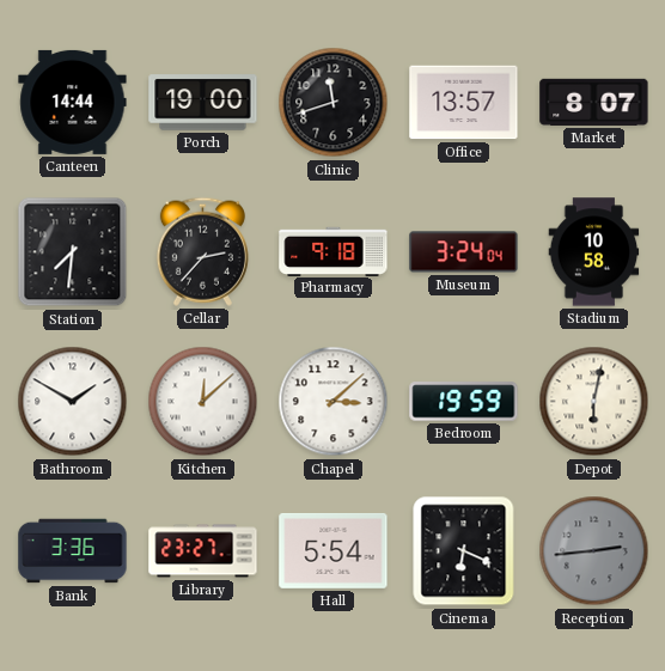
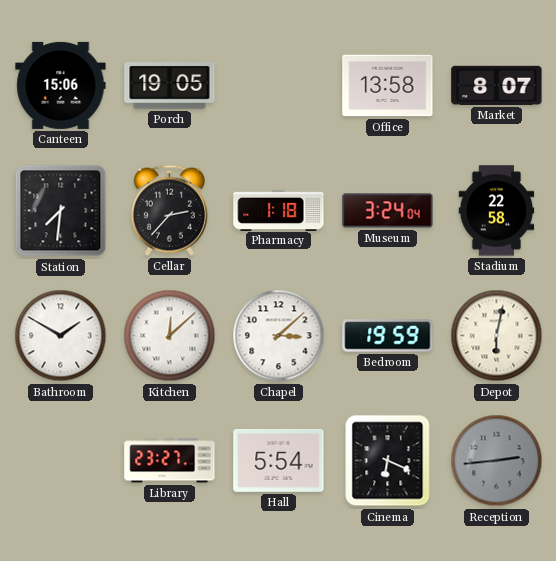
Canteen: 14:44 -> 15:06 (61, 85)
Porch: 19:00 -> 19:05 (170, 86)
Clinic: 11:42 -> none (334, 103)
Office: 13:57 -> 13:58 (388, 86)
Pharmacy: 9:18 -> 1:18 (279, 210)
Stadium: 10:58 -> 22:58 (497, 211)
Bank: 3:36 -> none (73, 551)
